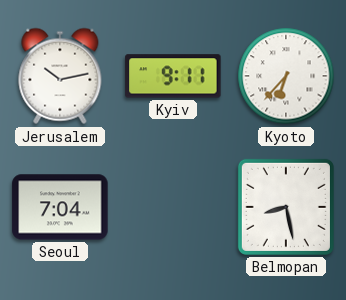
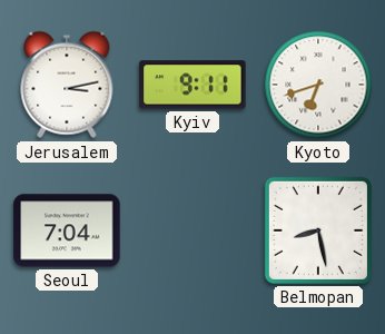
Jerusalem: 10:13 -> 3:13 (67, 85)
Kyoto: 6:37 -> 6:42 (318, 85)
